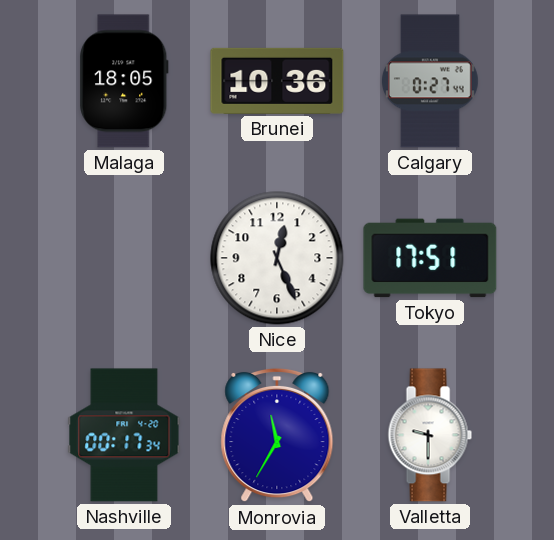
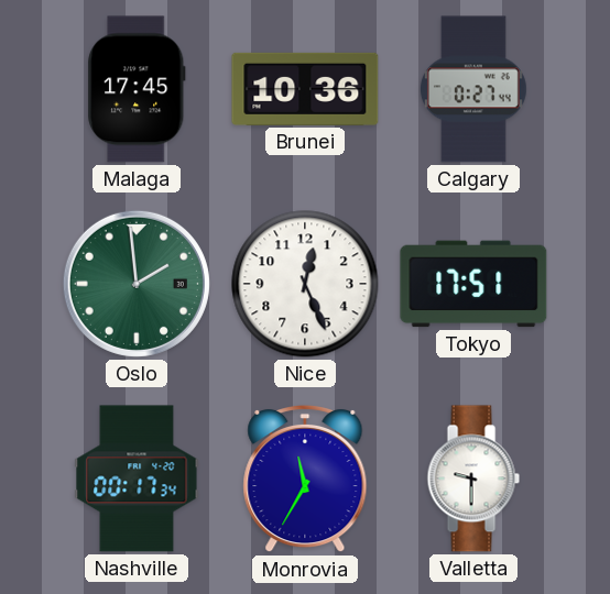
Malaga: 18:05 -> 17:45 (137, 89)
Oslo: none -> 1:59 (137, 284)
